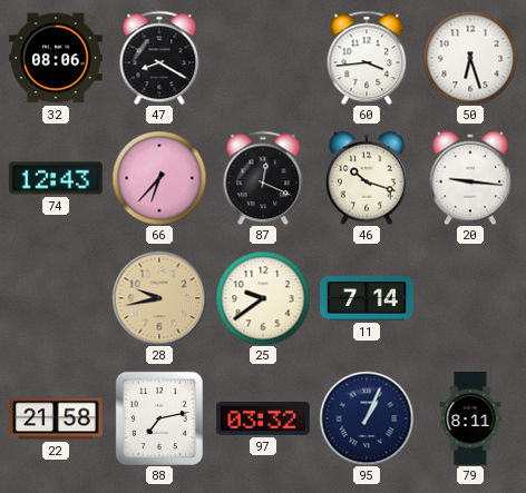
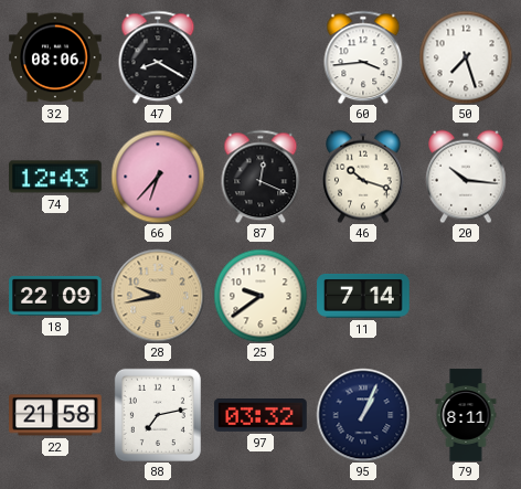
50: 6:27 -> 7:27 (466, 57)
20: 9:16 -> 10:16 (467, 177)
18: none -> 22:09 (55, 296)
